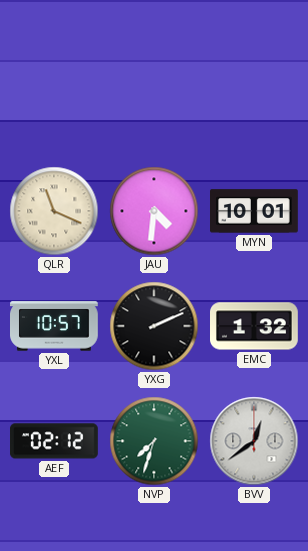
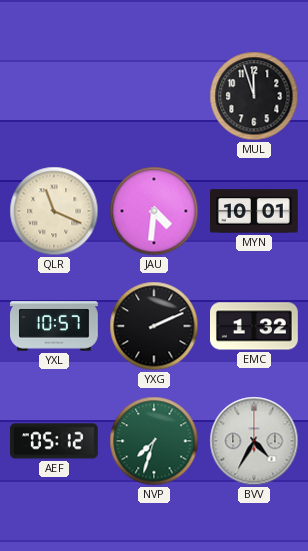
MUL: none -> 11:57 (254, 96)
AEF: 02:12 -> 05:12 (55, 441)
BVV: 12:39 -> 4:35 (254, 441)
